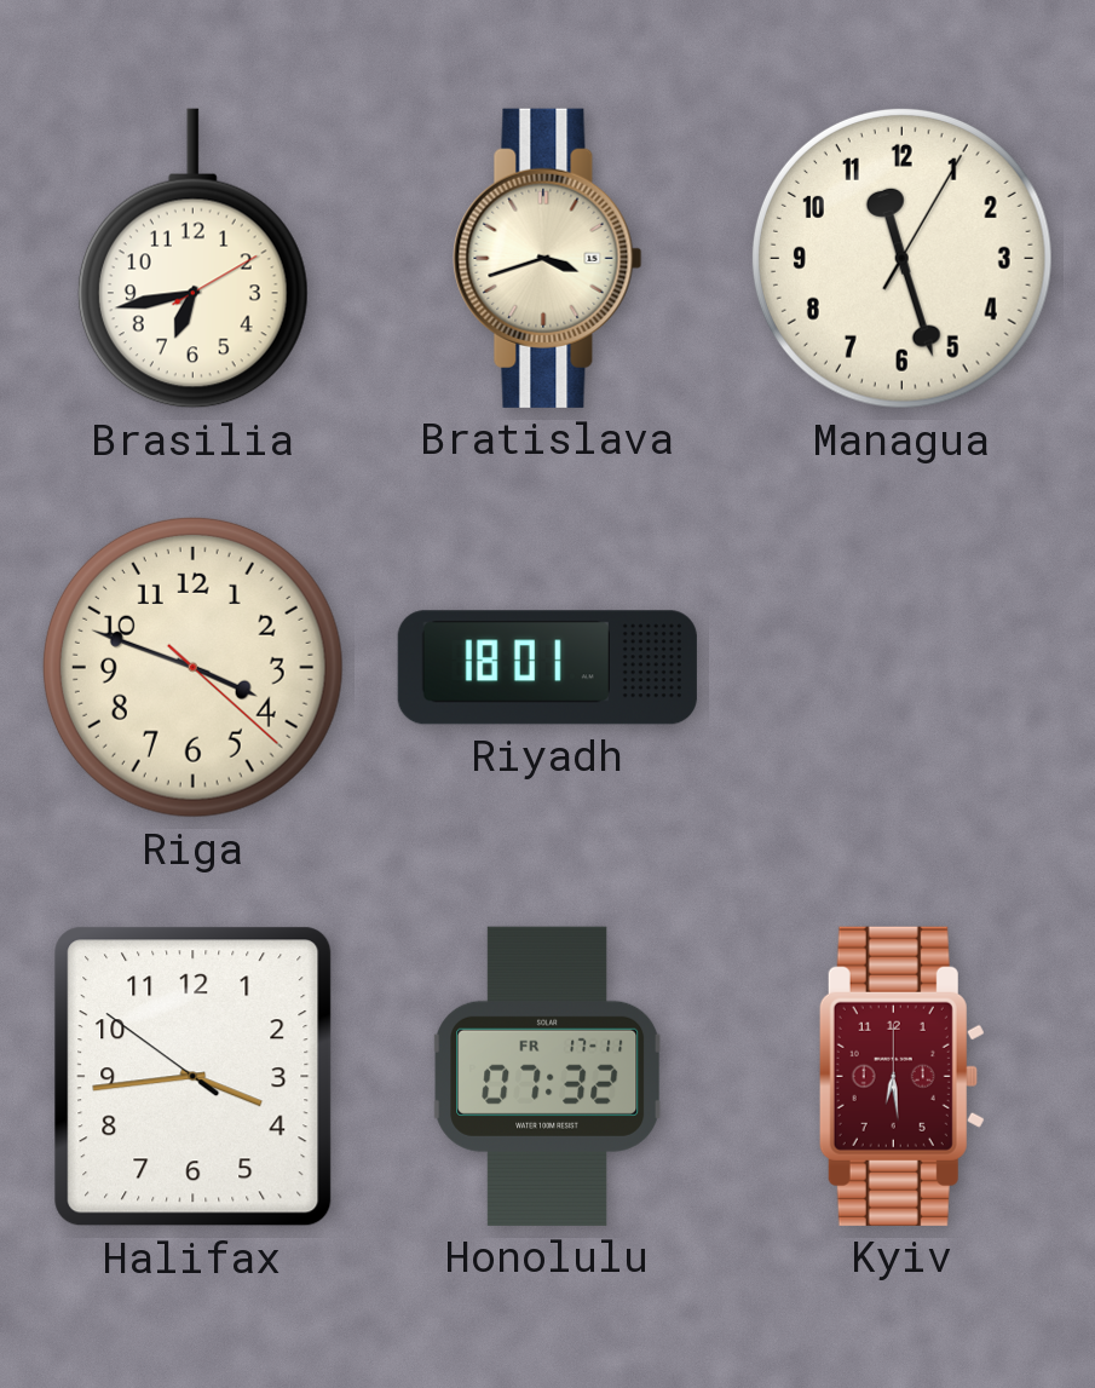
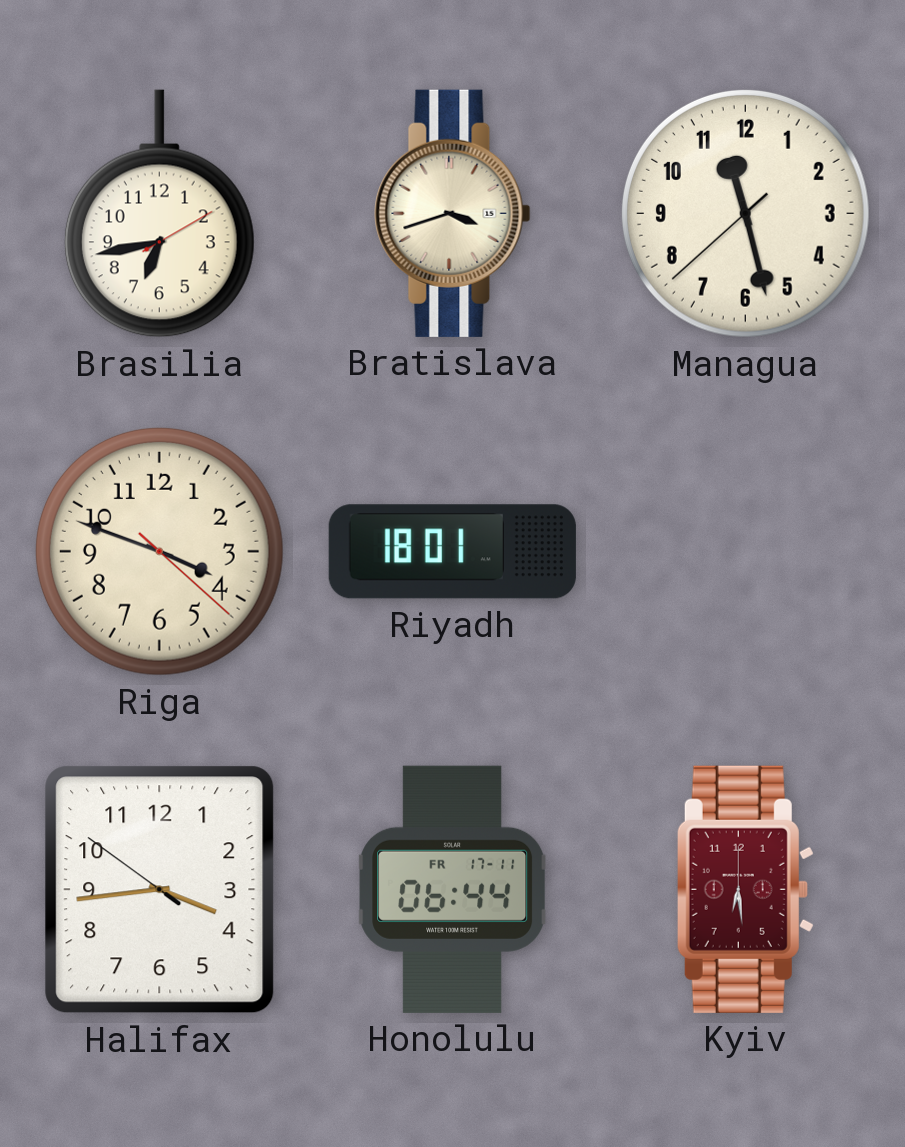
Managua: 11:27:05 -> 11:27:38 (745, 213)
Honolulu: 07:32 -> 06:44 (453, 889)
